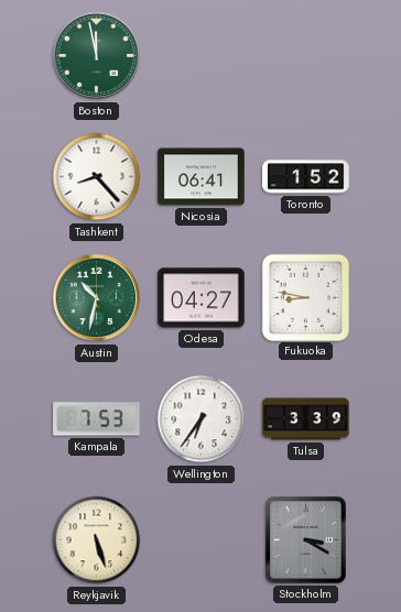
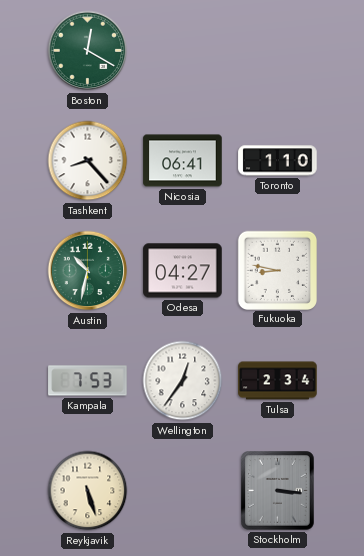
Boston: 11:58 -> 12:20 (88, 51)
Toronto: 1:52 -> 1:10 (278, 161)
Wellington: 6:36 -> 12:36 (183, 381)
Tulsa: 3:39 -> 2:34 (278, 381)
Stockholm: 3:20 -> 3:16 (278, 491)
